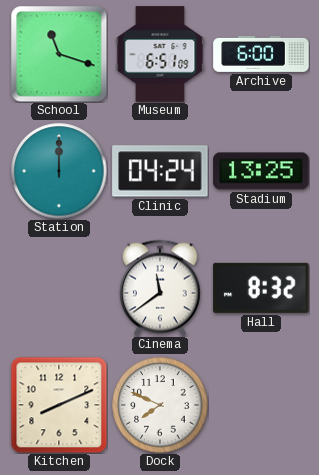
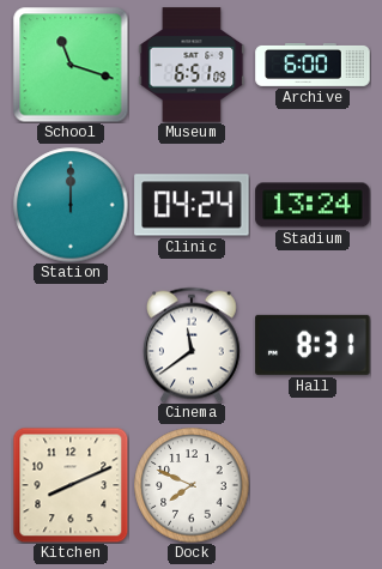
Stadium: 13:25 -> 13:24 (313, 205)
Hall: 8:32 -> 8:31 (313, 345)
